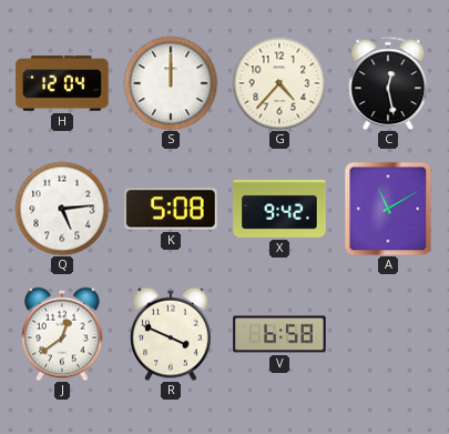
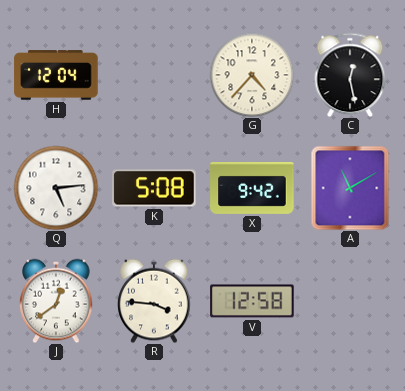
S: 12:00 -> none (171, 83)
R: 3:49 -> 3:46 (154, 301)
V: 6:58 -> 12:58 (252, 301)
